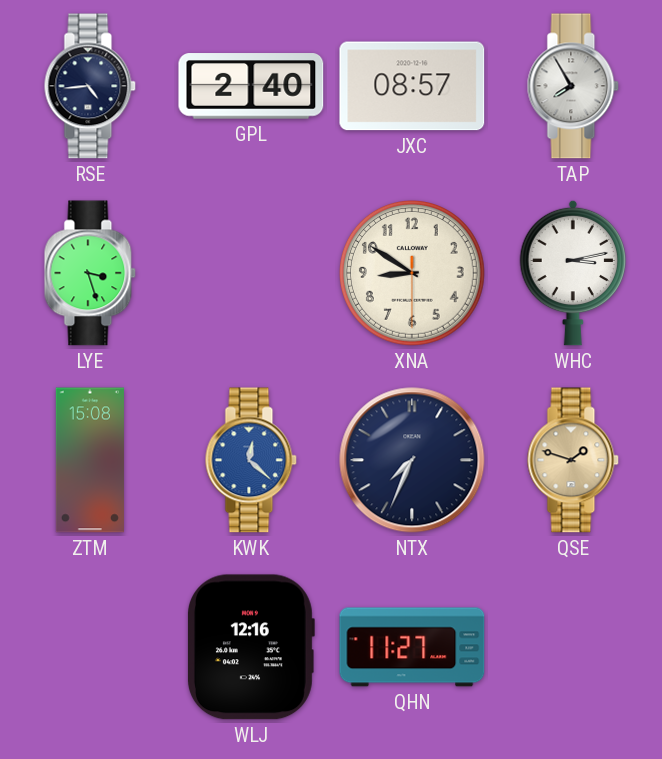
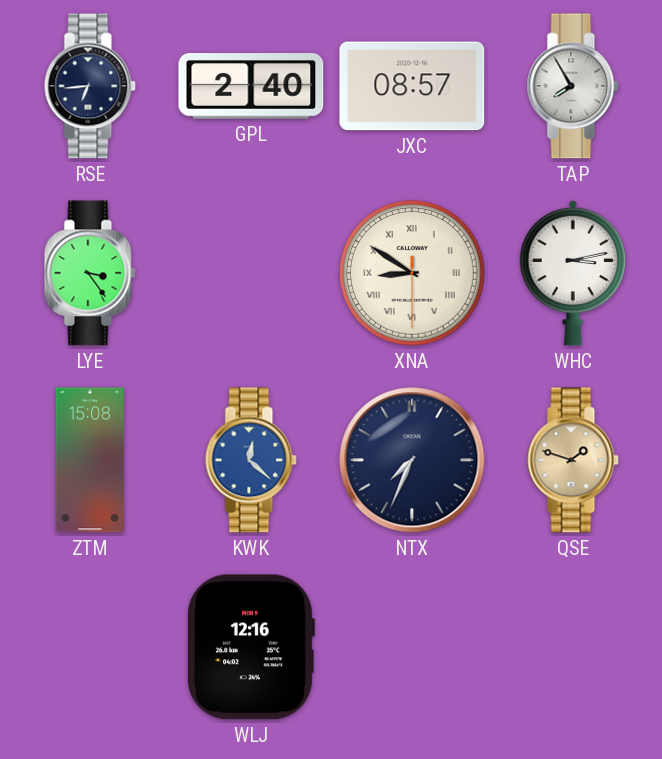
RSE: 4:44 -> 6:44 (90, 86)
LYE: 3:27 -> 3:24 (90, 273)
XNA numerals: Arabic -> Roman (412, 273)
QHN: 11:27 -> none (412, 647)
